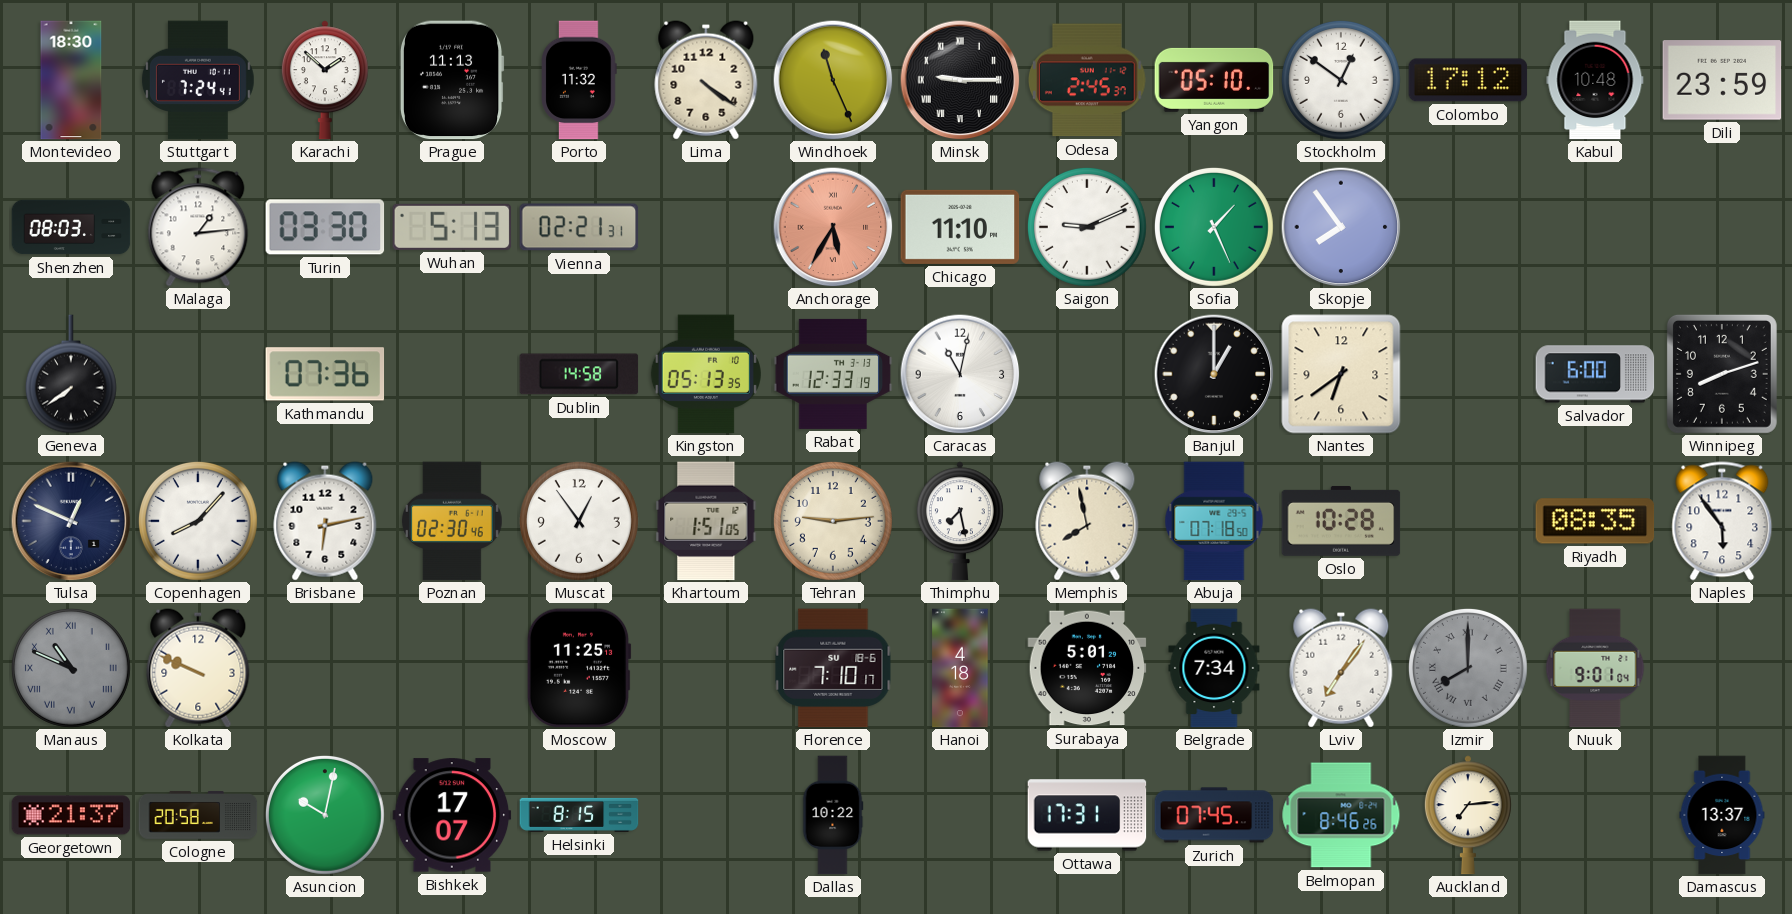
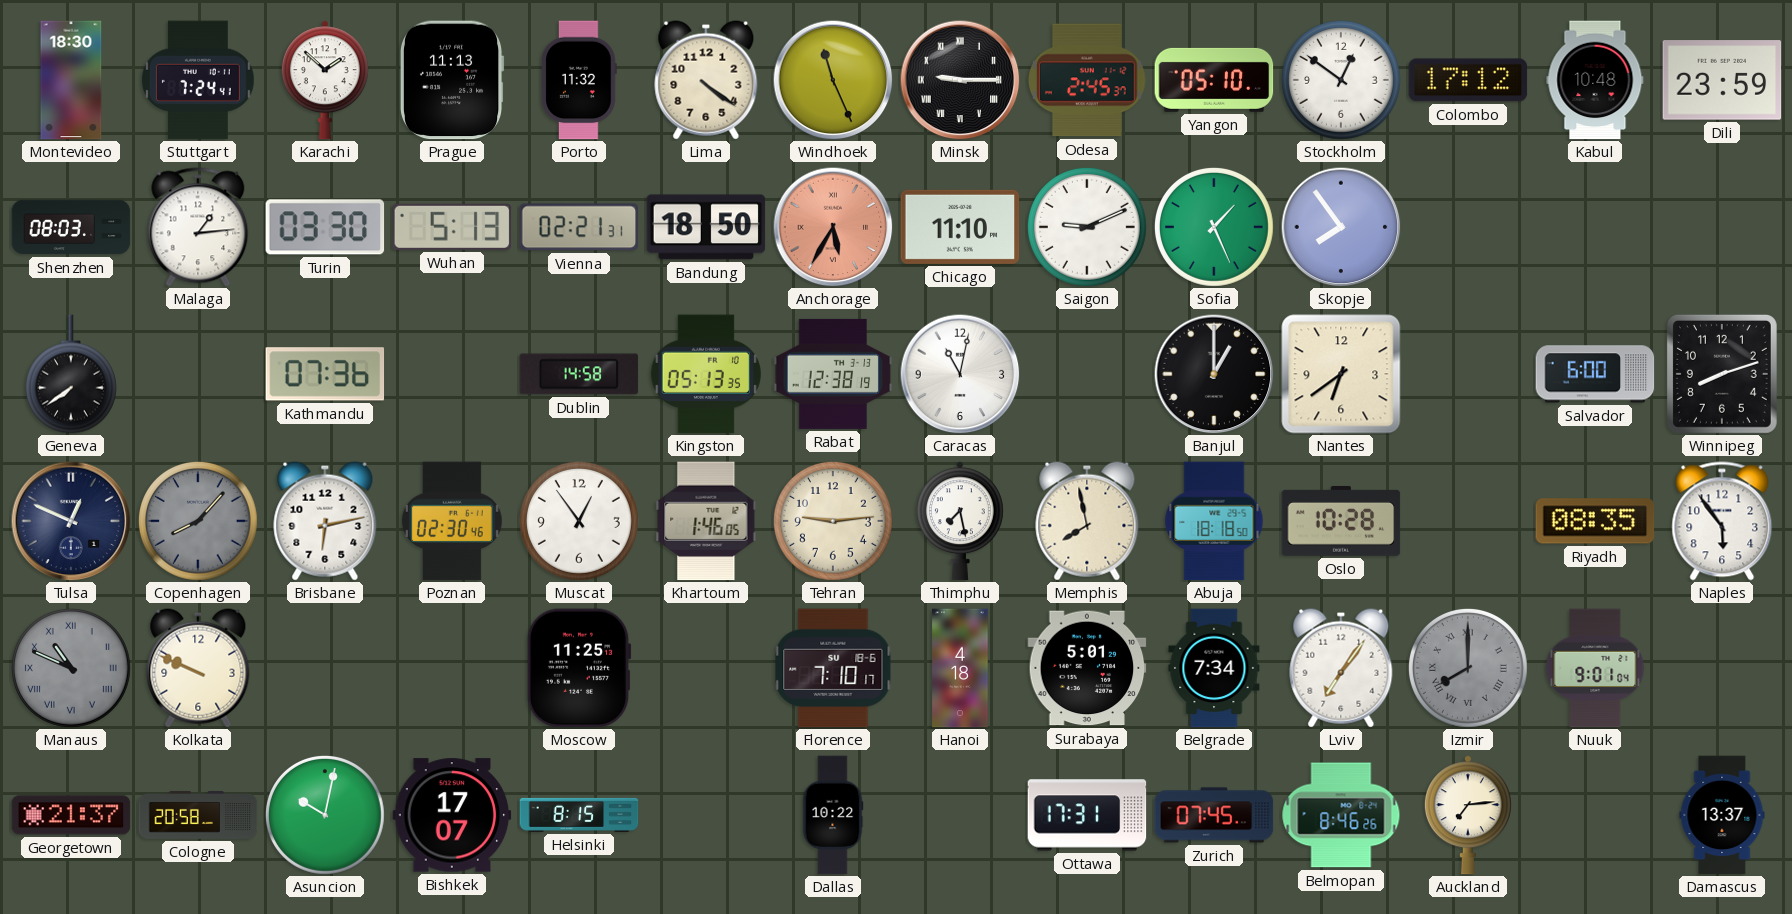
Bandung: none -> 18:50 (706, 227)
Rabat: 12:33 -> 12:38 (833, 374)
Copenhagen dial: white -> grey (198, 521)
Khartoum: 1:51 -> 1:46 (706, 521)
Abuja: 07:18 -> 18:18 (1214, 521)
